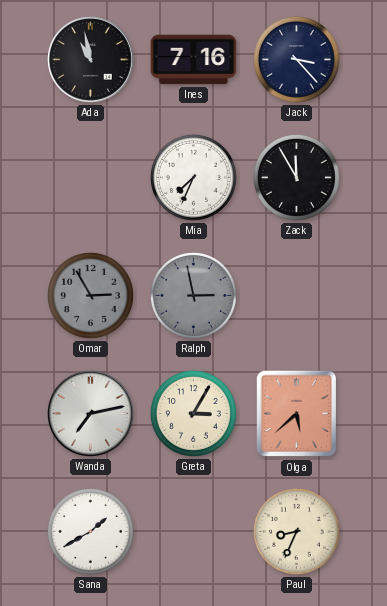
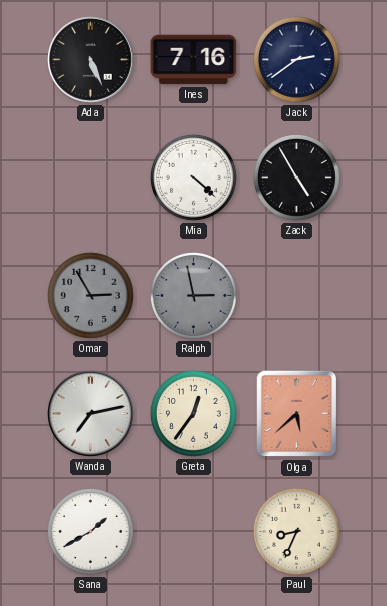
Ada: 10:58 -> 5:26 (91, 60)
Jack: 3:23 -> 2:39 (296, 59)
Mia: 7:34 -> 4:22 (193, 177)
Zack: 11:55 -> 4:55 (296, 177)
Greta: 3:05 -> 12:36 (193, 413)
